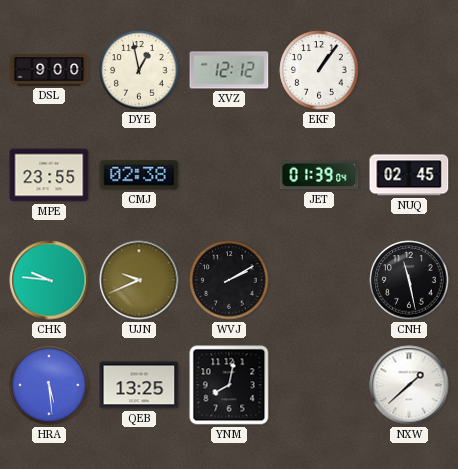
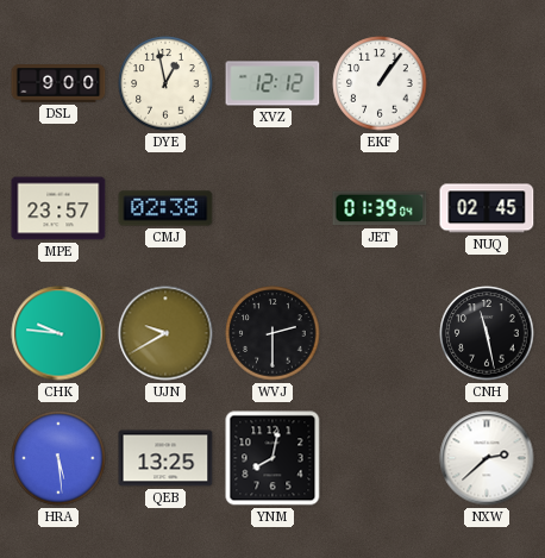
MPE: 23:55 -> 23:57 (58, 208)
UJN: 9:41 -> 9:40 (165, 333)
WVJ: 2:10 -> 2:30 (272, 333)
NXW: 1:38 -> 2:38 (487, 458)
